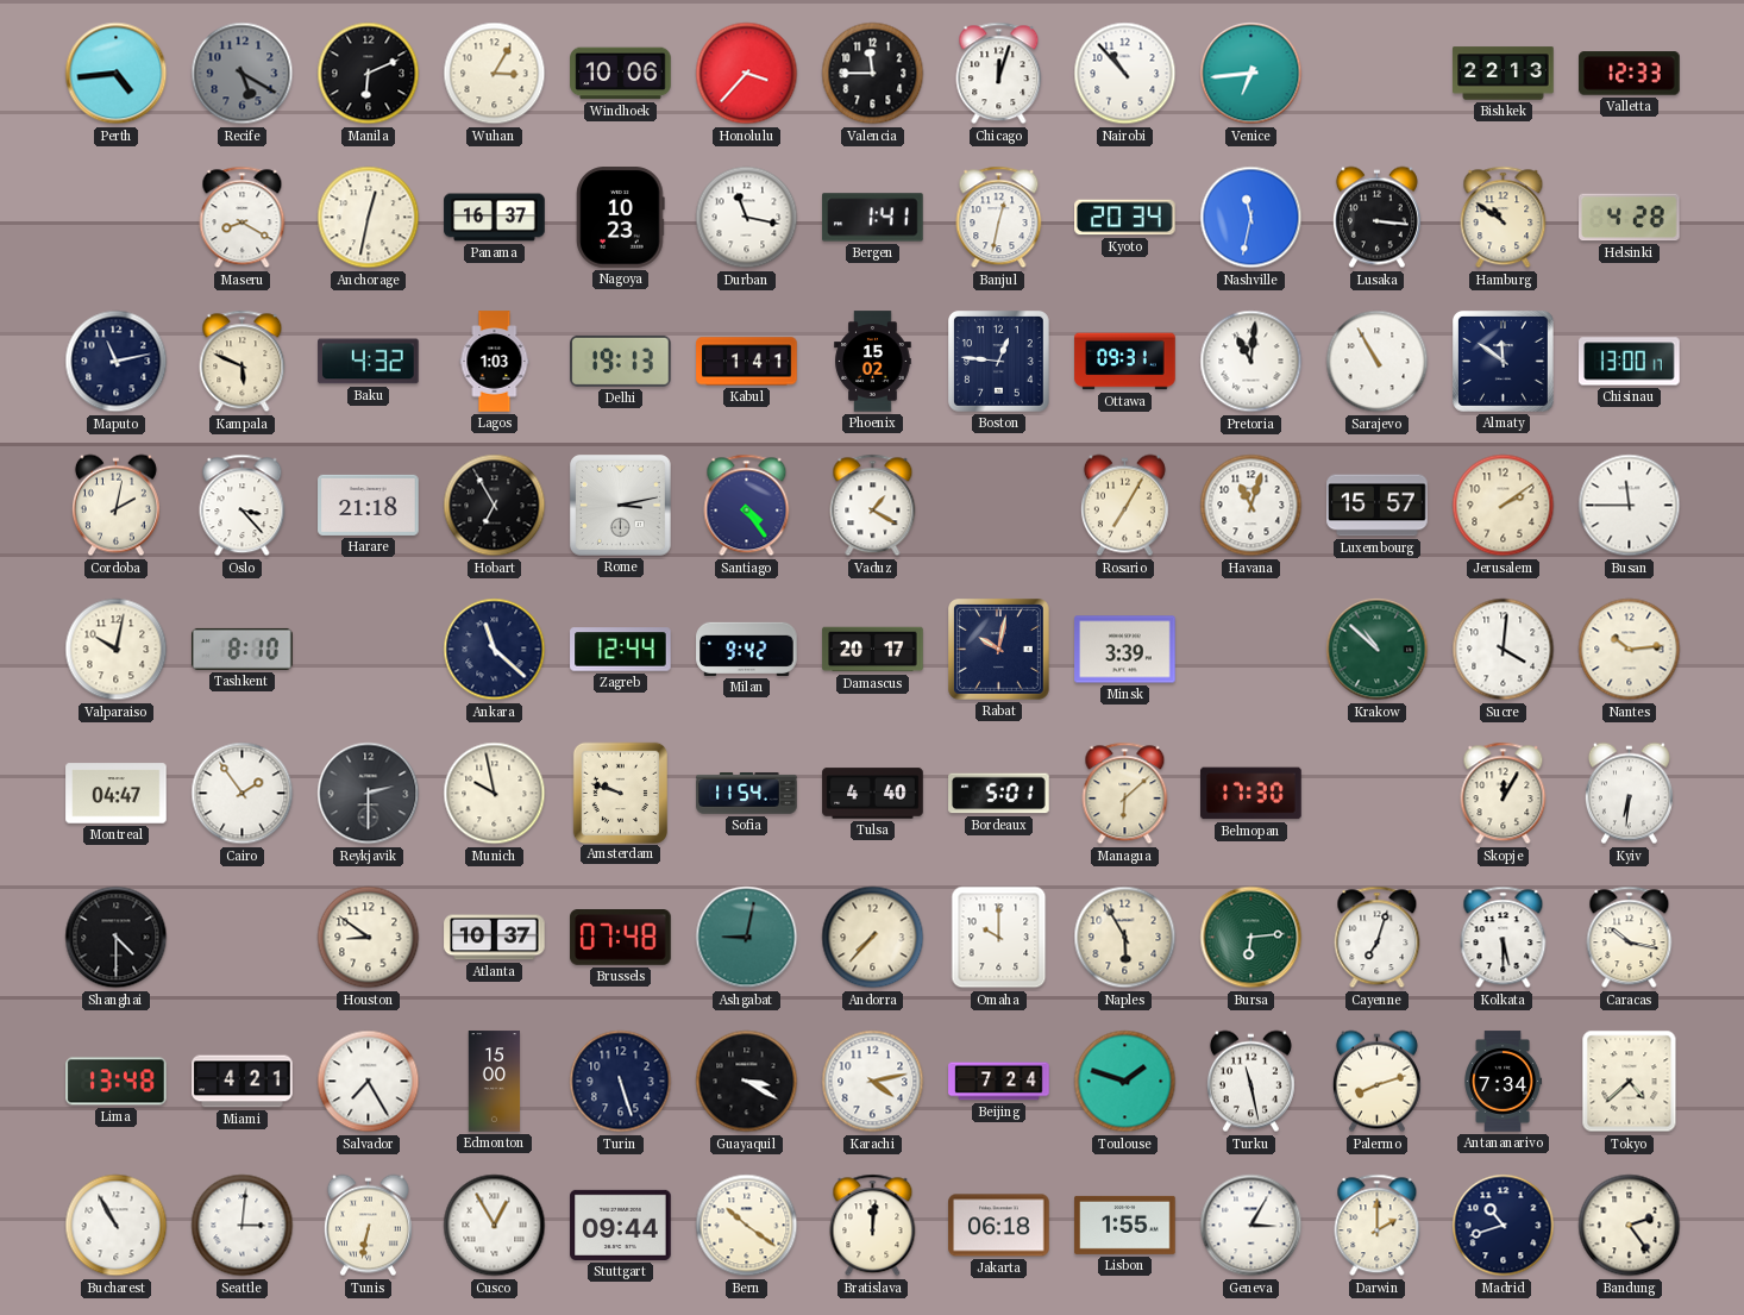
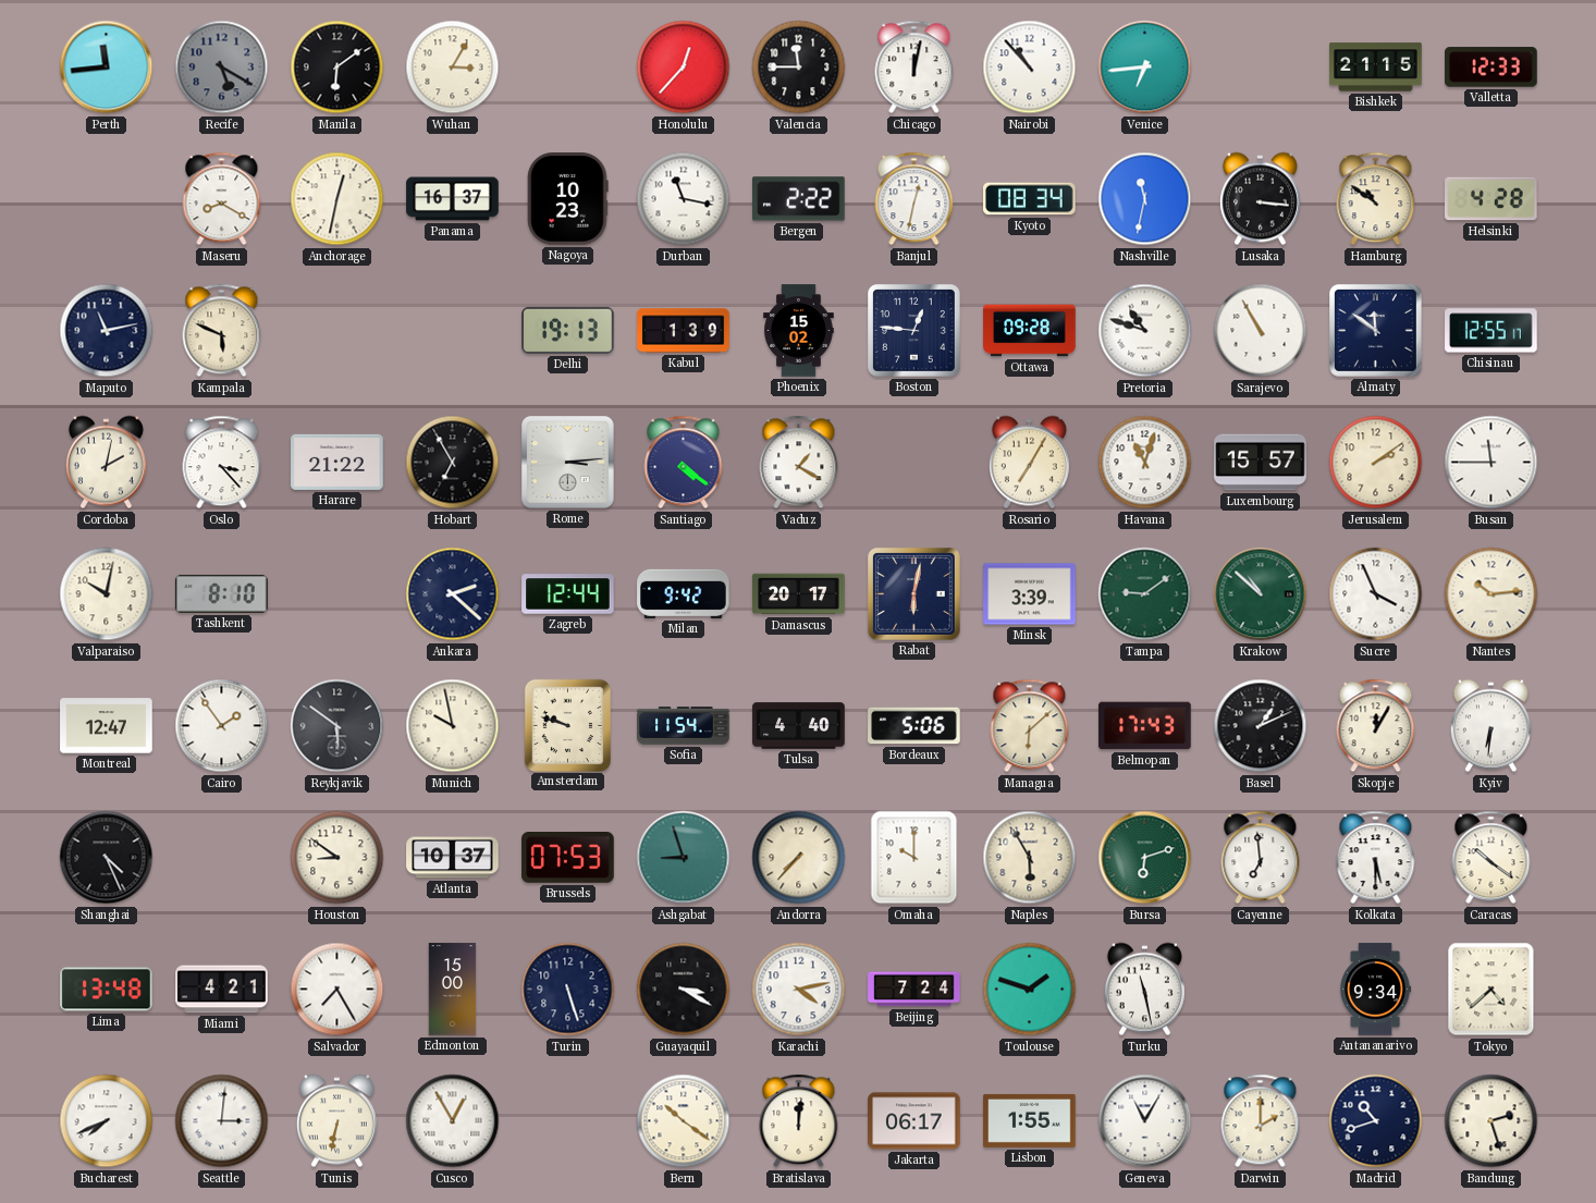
Perth: 4:44 -> 11:44 (107, 67)
Manila: 6:11 -> 6:09 (337, 67)
Windhoek: 10:06 -> none (621, 74)
Honolulu: 3:37 -> 12:37 (684, 67)
Chicago: 12:03 -> 12:02 (914, 67)
Bishkek: 22:13 -> 21:15 (1376, 67)
Bergen: 1:41 -> 2:22 (799, 199)
Kyoto: 20:34 -> 08:34 (1030, 199)
Baku: 4:32 -> none (369, 362)
Lagos: 1:03 -> none (495, 362)
Kabul: 1:41 -> 1:39 (684, 331)
Ottawa: 09:31 -> 09:28 (1030, 331)
Pretoria: 11:01 -> 10:48 (1145, 331)
Chisinau: 13:00 -> 12:55 (1491, 331)
Harare: 21:18 -> 21:22 (337, 462)
Rome: 3:13 -> 3:14 (568, 463)
Santiago: 4:24 -> 4:21 (684, 463)
Ankara: 11:22 -> 2:22 (453, 594)
Rabat: 10:02 -> 6:02 (914, 594)
Tampa: none -> 9:09 (1145, 594)
Sucre: 4:01 -> 3:56 (1376, 594)
Montreal: 04:47 -> 12:47 (107, 726)
Reykjavik: 2:30 -> 5:51 (337, 726)
Bordeaux: 5:01 -> 5:06 (914, 726)
Belmopan: 17:30 -> 17:43 (1145, 726)
Basel: none -> 1:11 (1261, 726)
Shanghai: 4:30 -> 4:26 (107, 858)
Brussels: 07:48 -> 07:53 (568, 858)
Ashgabat: 9:02 -> 8:57 (684, 858)
Bursa: 6:14 -> 6:12 (1145, 858)
Cayenne: 7:03 -> 6:59 (1261, 858)
Caracas: 10:17 -> 10:21 (1491, 858)
Palermo: 8:12 -> none (1376, 1082)
Antananarivo: 7:34 -> 9:34 (1376, 990)
Bucharest: 10:55 -> 7:41 (107, 1121)
Stuttgart: 09:44 -> none (621, 1225)
Jakarta: 06:18 -> 06:17 (914, 1121)
Geneva: 3:05 -> 11:05 (1145, 1121)
Bandung: 2:24 -> 2:27 (1491, 1121)
